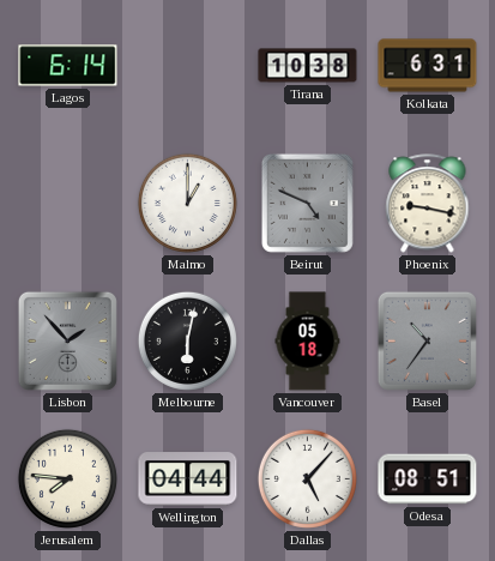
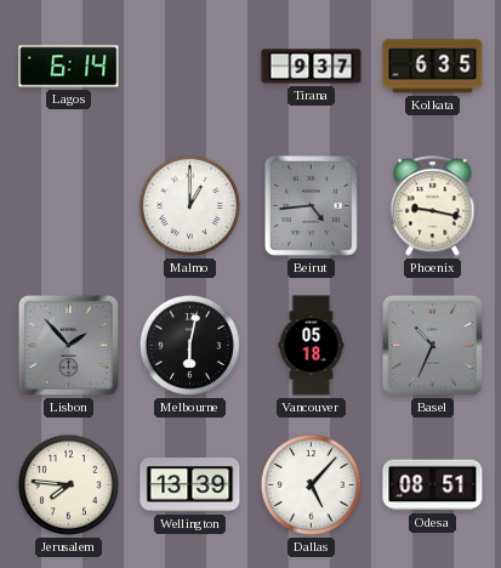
Tirana: 10:38 -> 9:37 (312, 67)
Kolkata: 6:31 -> 6:35 (433, 67)
Beirut: 4:49 -> 4:44 (311, 205)
Basel: 10:36 -> 10:34 (432, 345)
Wellington: 04:44 -> 13:39 (190, 485)
